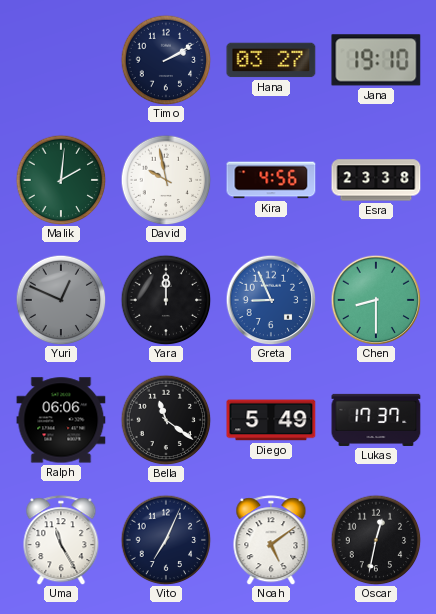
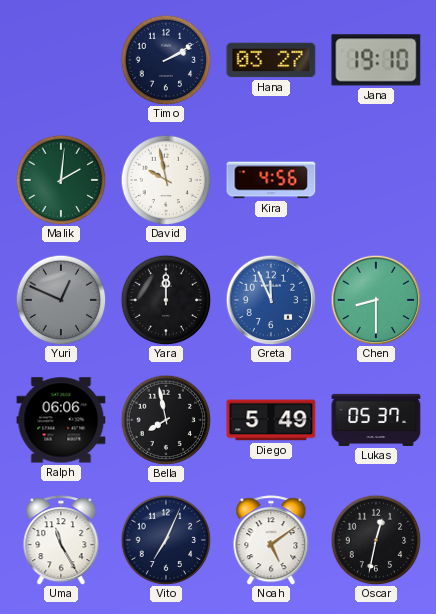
Esra: 23:38 -> none (376, 180)
Greta: 8:56 -> 11:56 (271, 300)
Bella: 11:21 -> 7:58 (166, 420)
Lukas: 17:37 -> 05:37 (376, 420)
